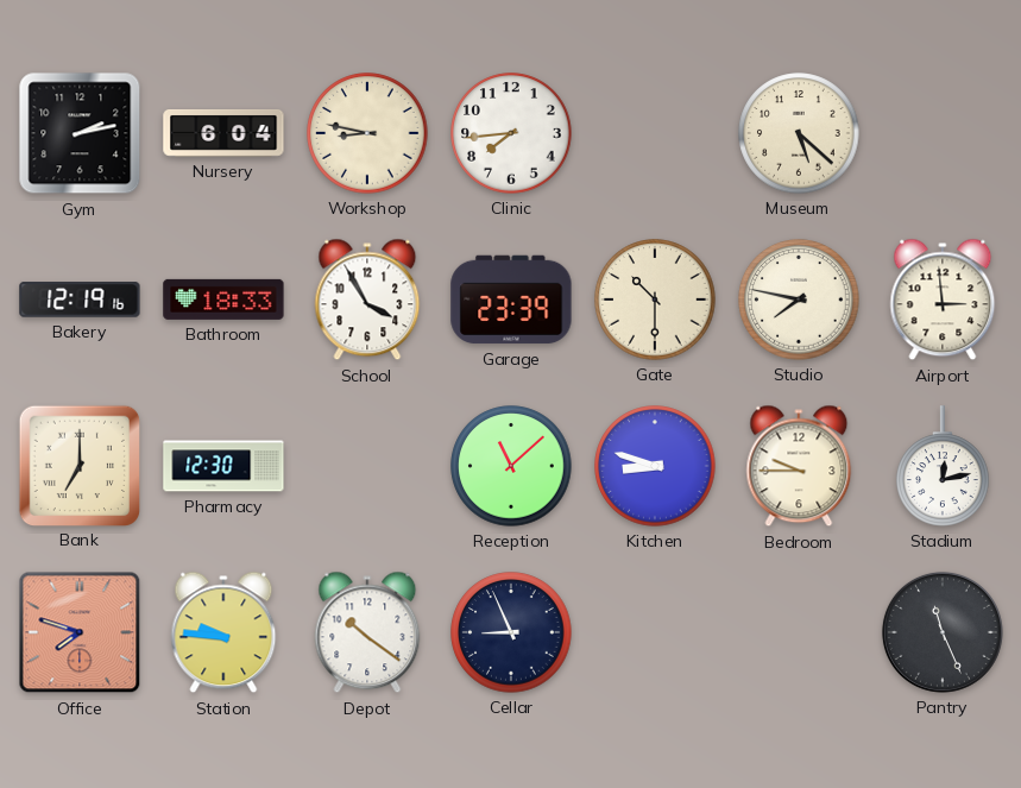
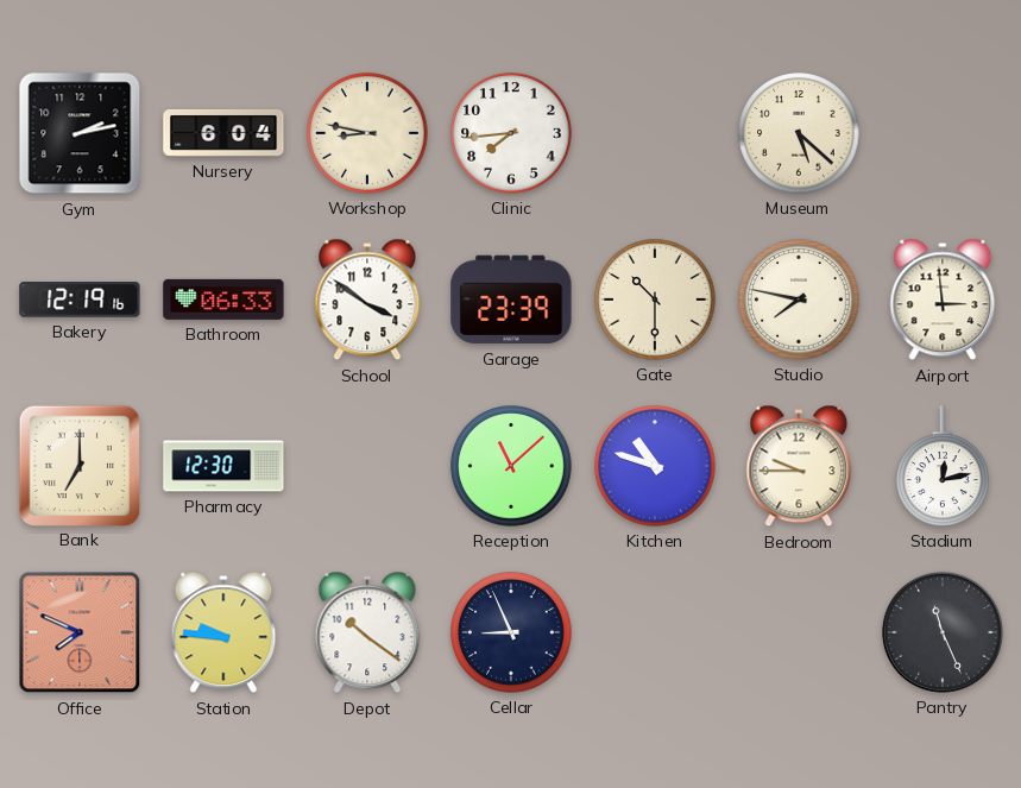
Bathroom: 18:33 -> 06:33 (223, 300)
School: 3:55 -> 3:51 (367, 300)
Kitchen: 8:48 -> 10:48 (655, 466)
Office: 7:48 -> 7:49 (80, 632)
